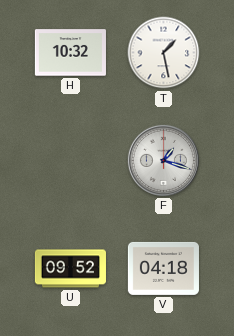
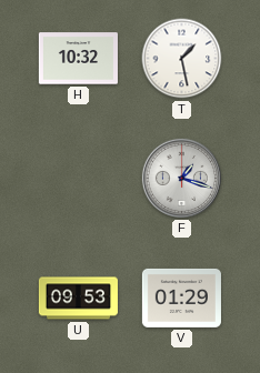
U: 09:52 -> 09:53 (78, 299)
V: 04:18 -> 01:29 (181, 298)
